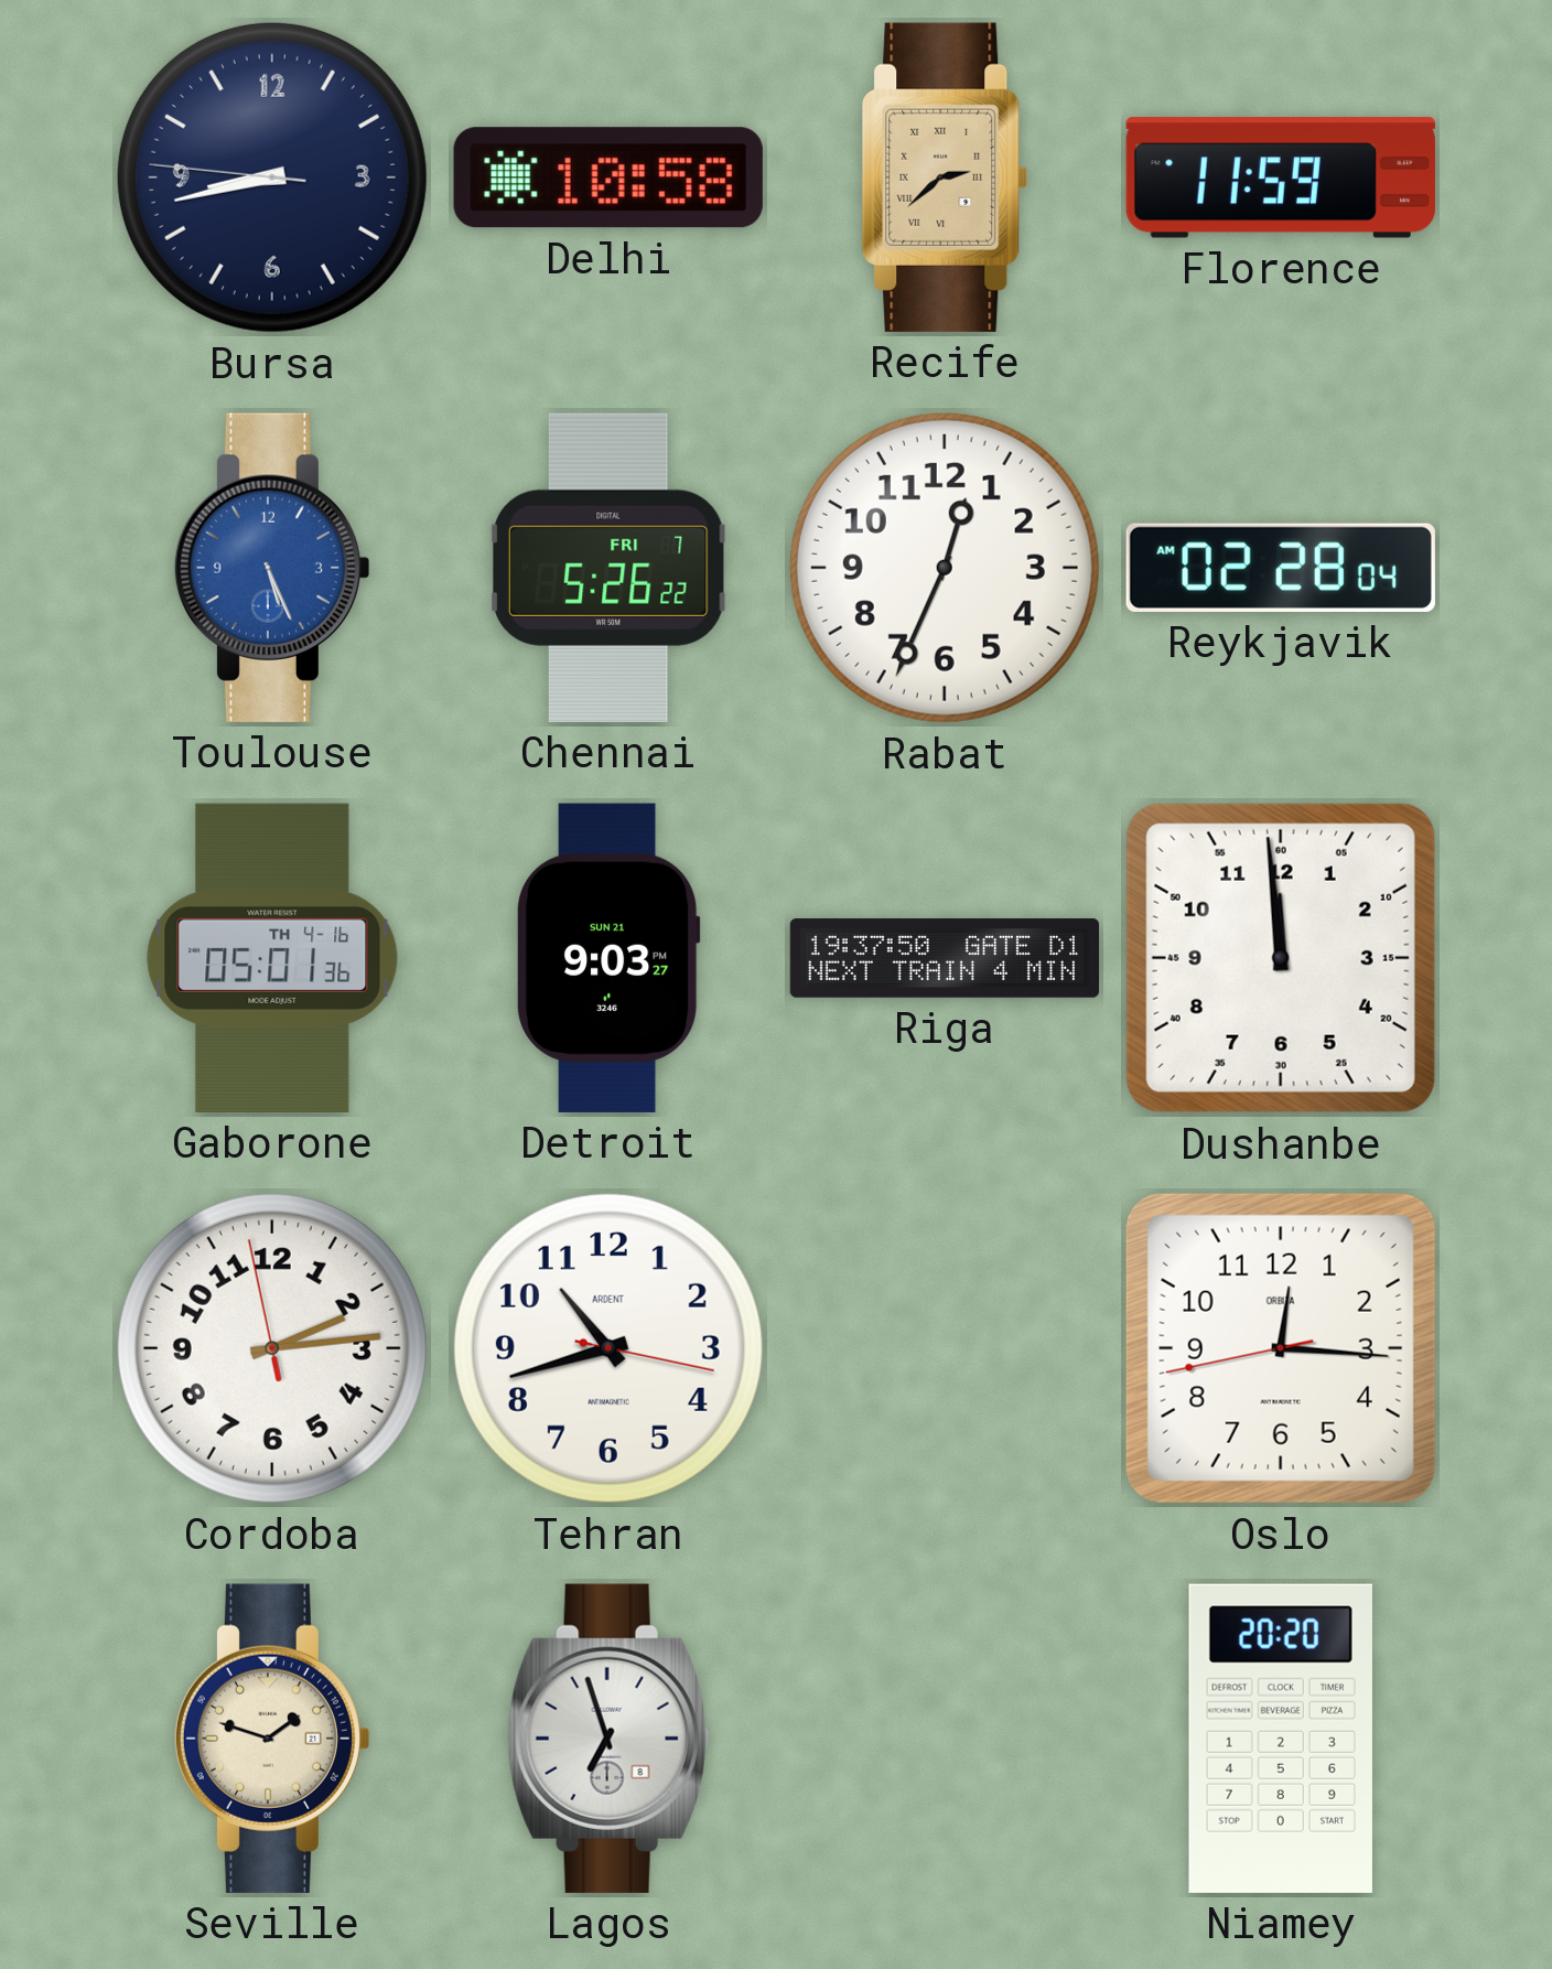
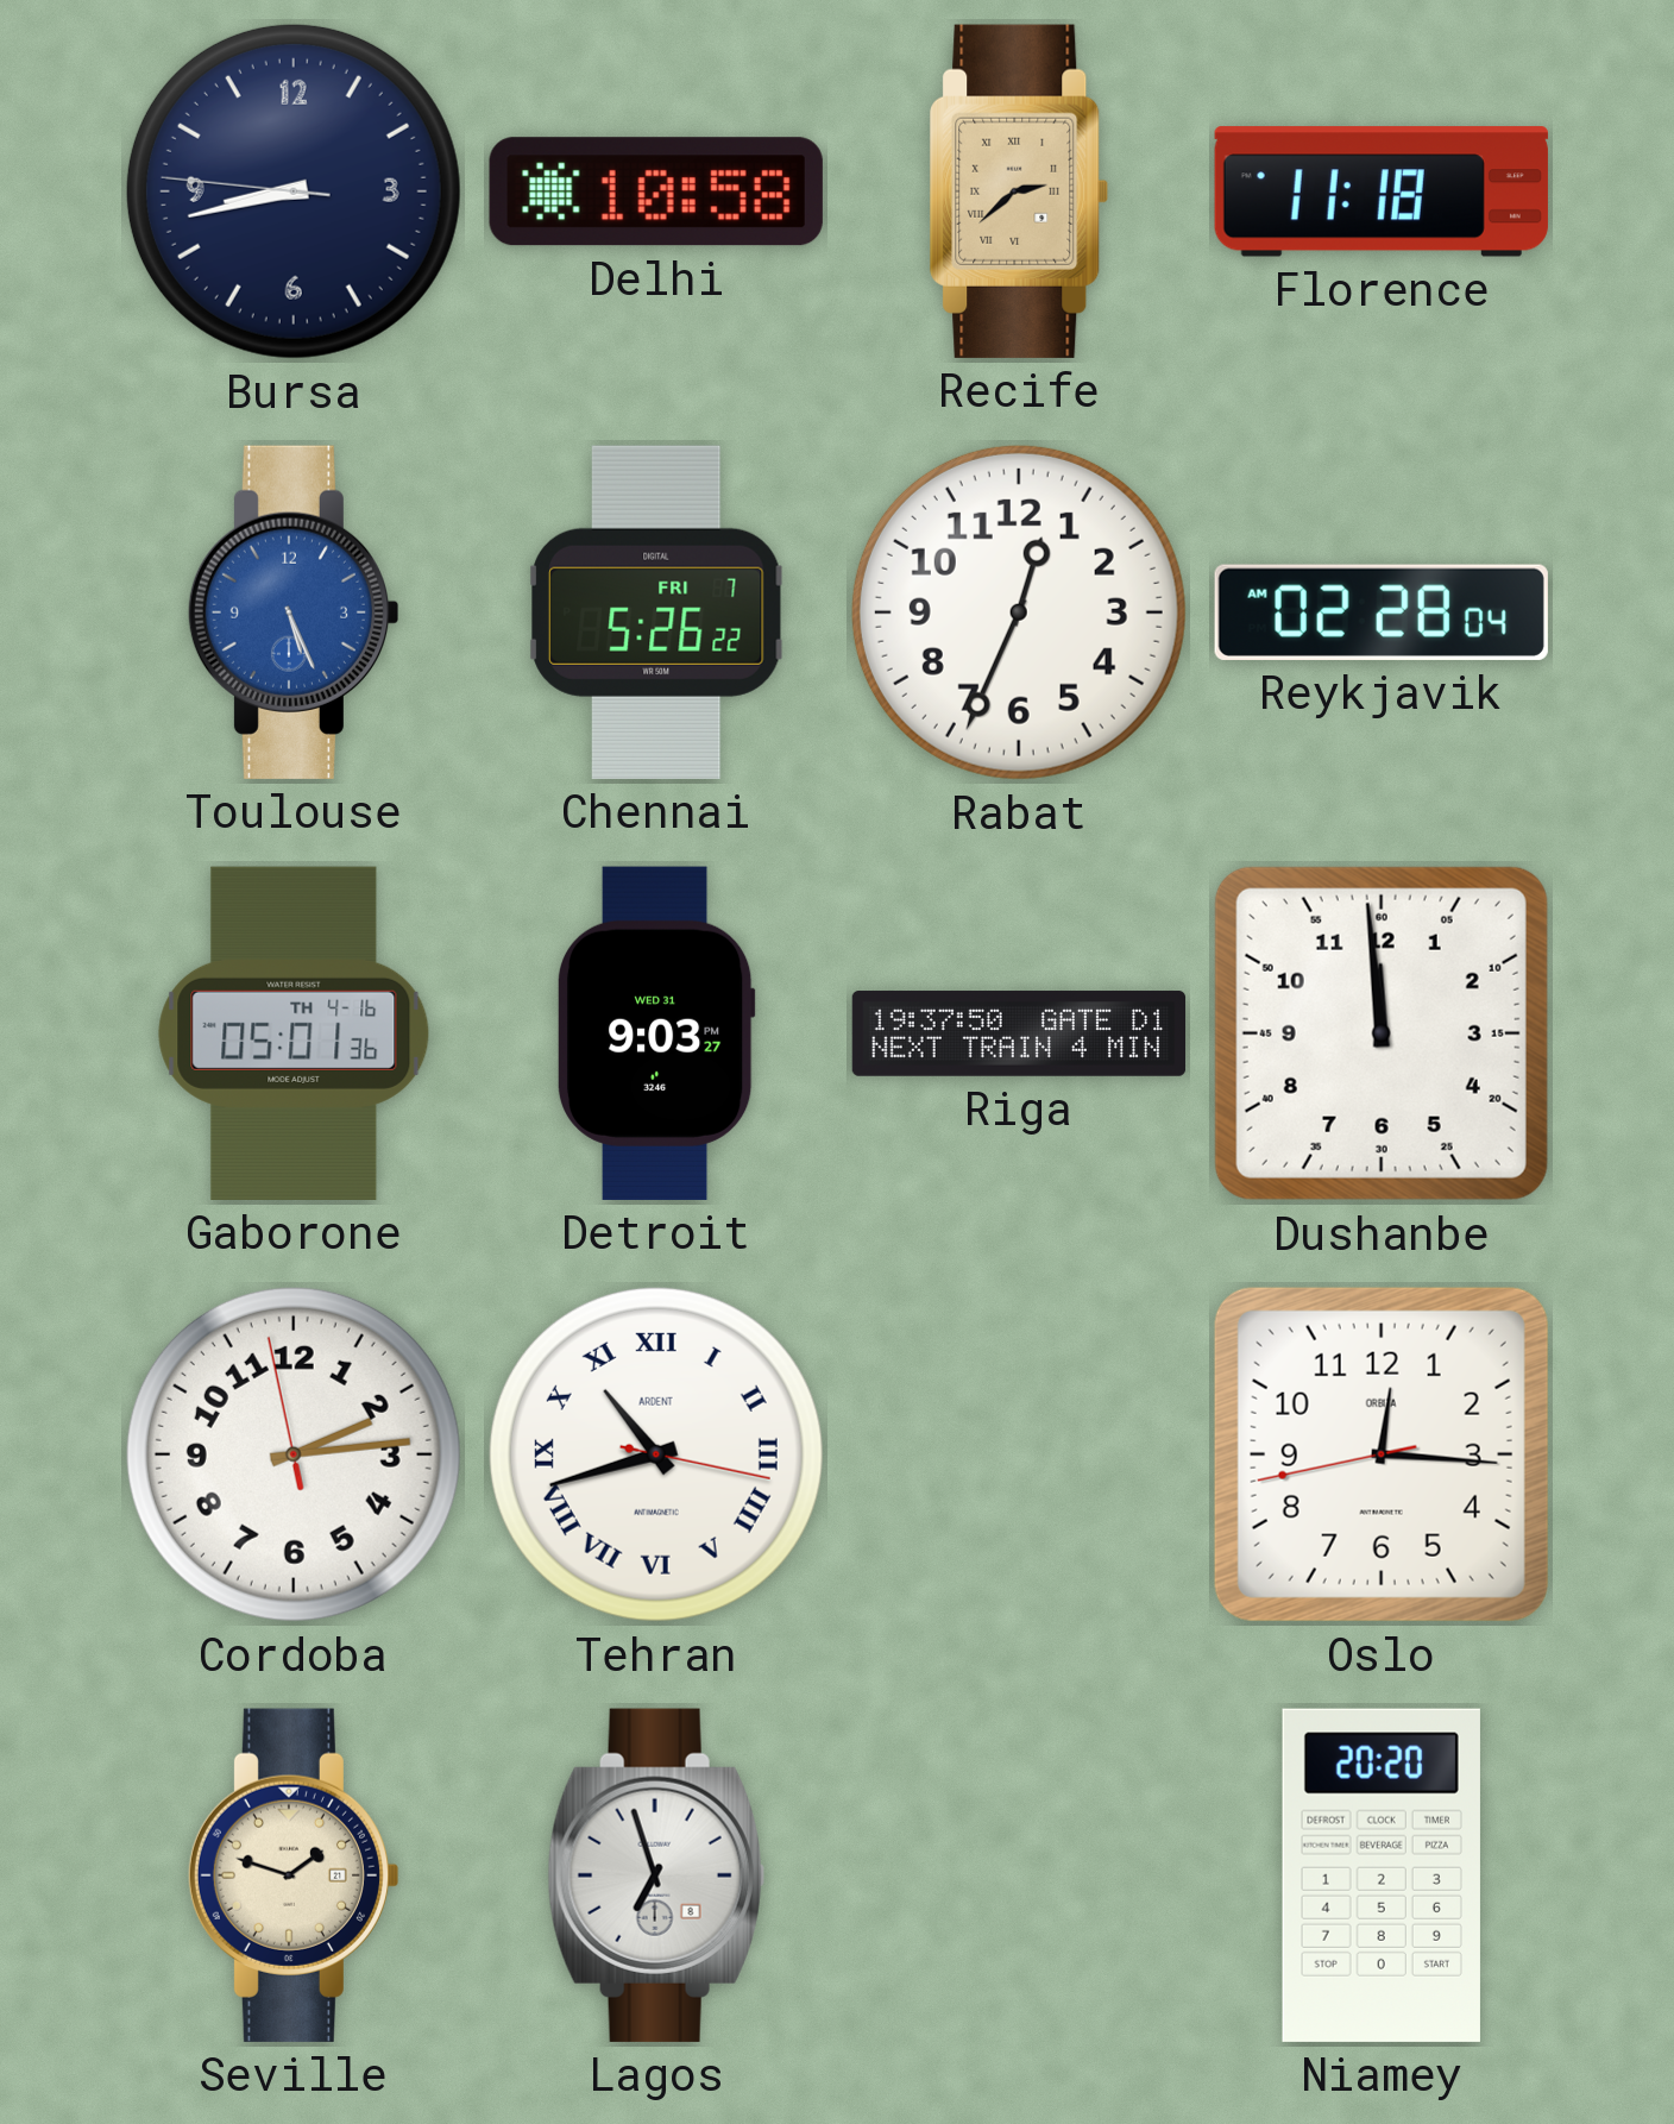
Florence: 11:59 -> 11:18 (1382, 191)
Detroit date: SUN 21 -> WED 31 (656, 1033)
Tehran numerals: Arabic -> Roman (656, 1454)
